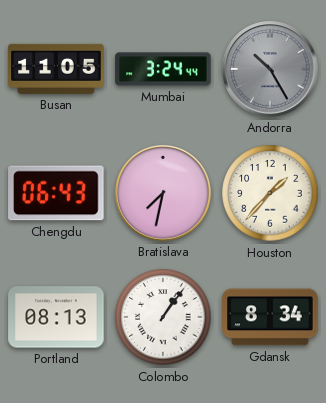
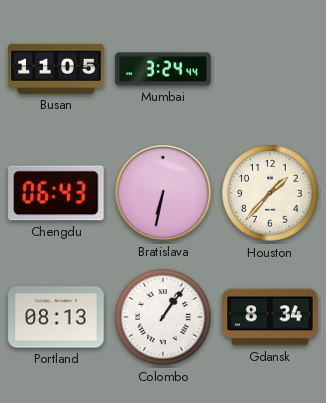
Andorra: 10:25 -> none (270, 69)
Bratislava: 7:32 -> 6:32 (163, 193)
